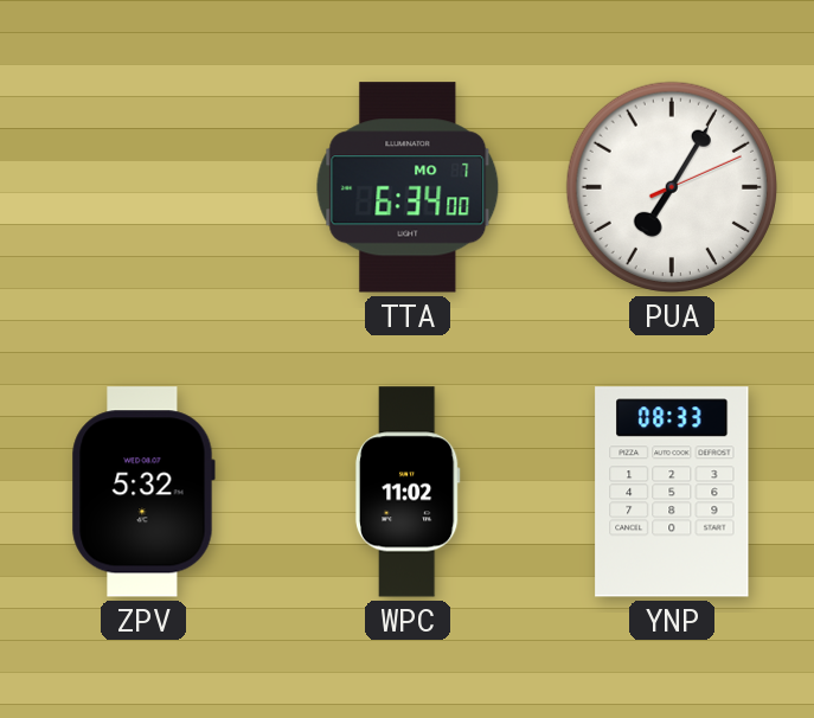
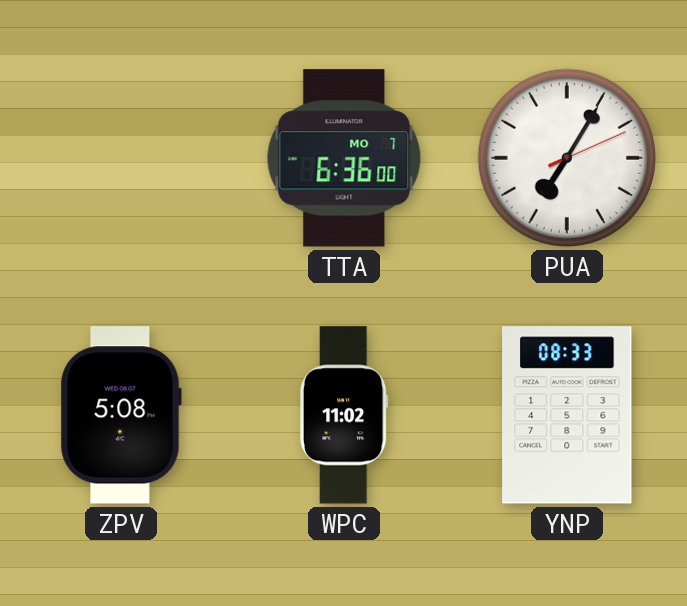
TTA: 6:34 -> 6:36 (344, 158)
ZPV: 5:32 -> 5:08 (121, 415)
